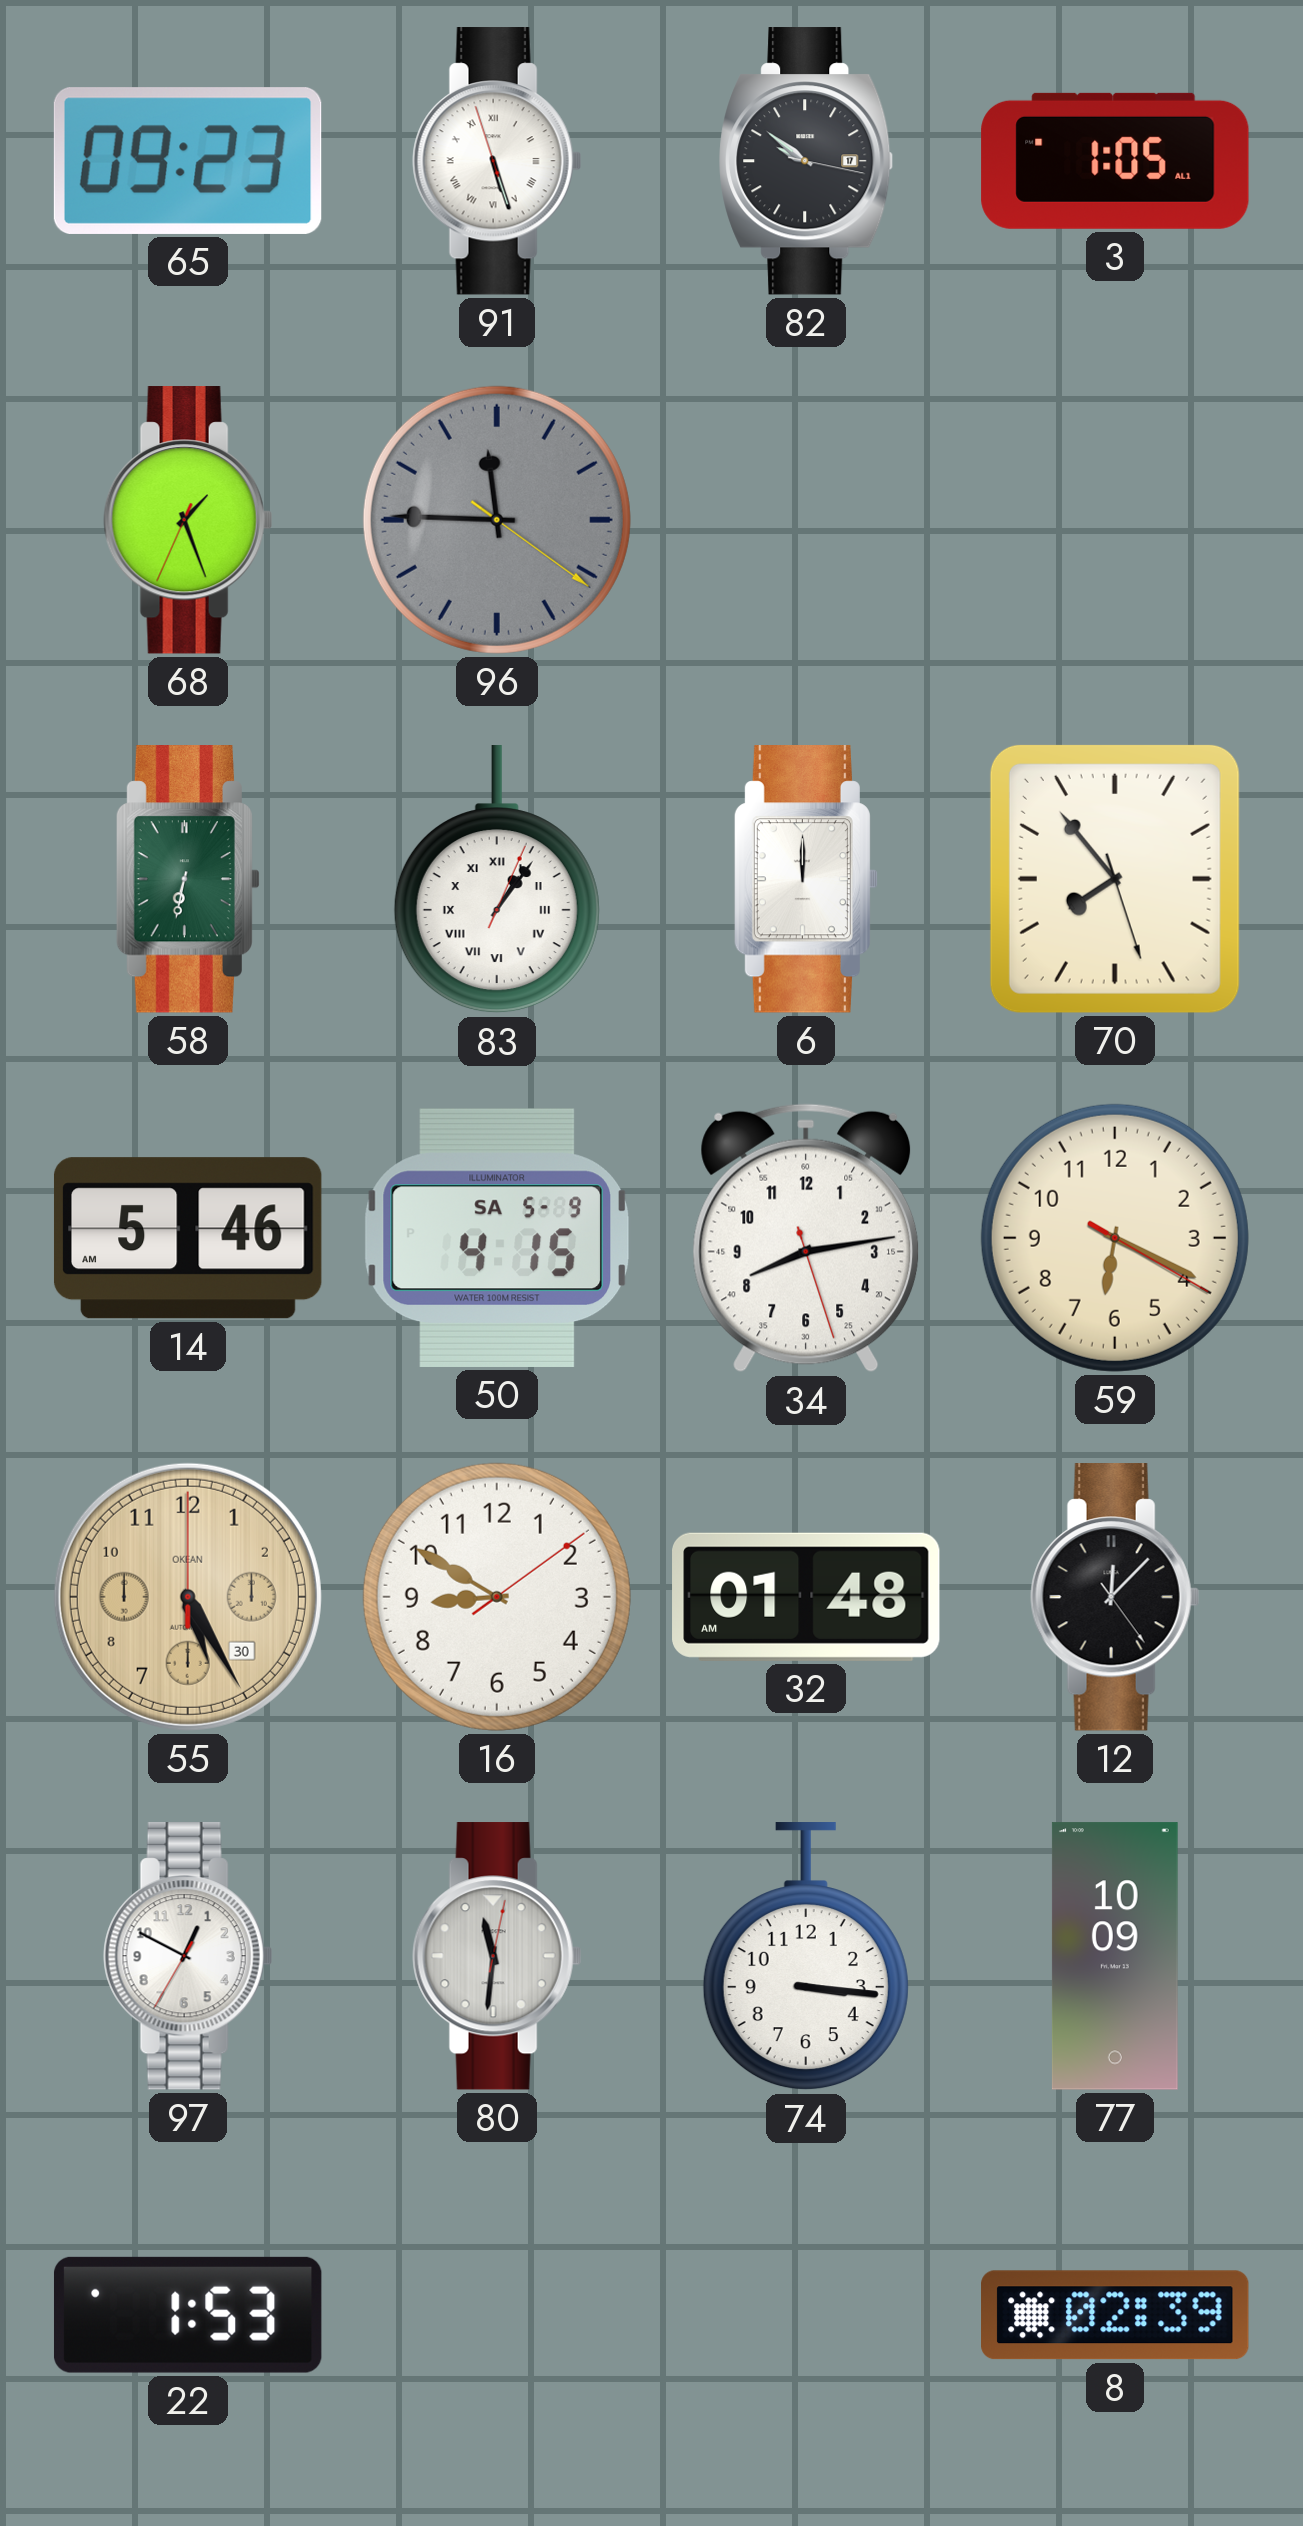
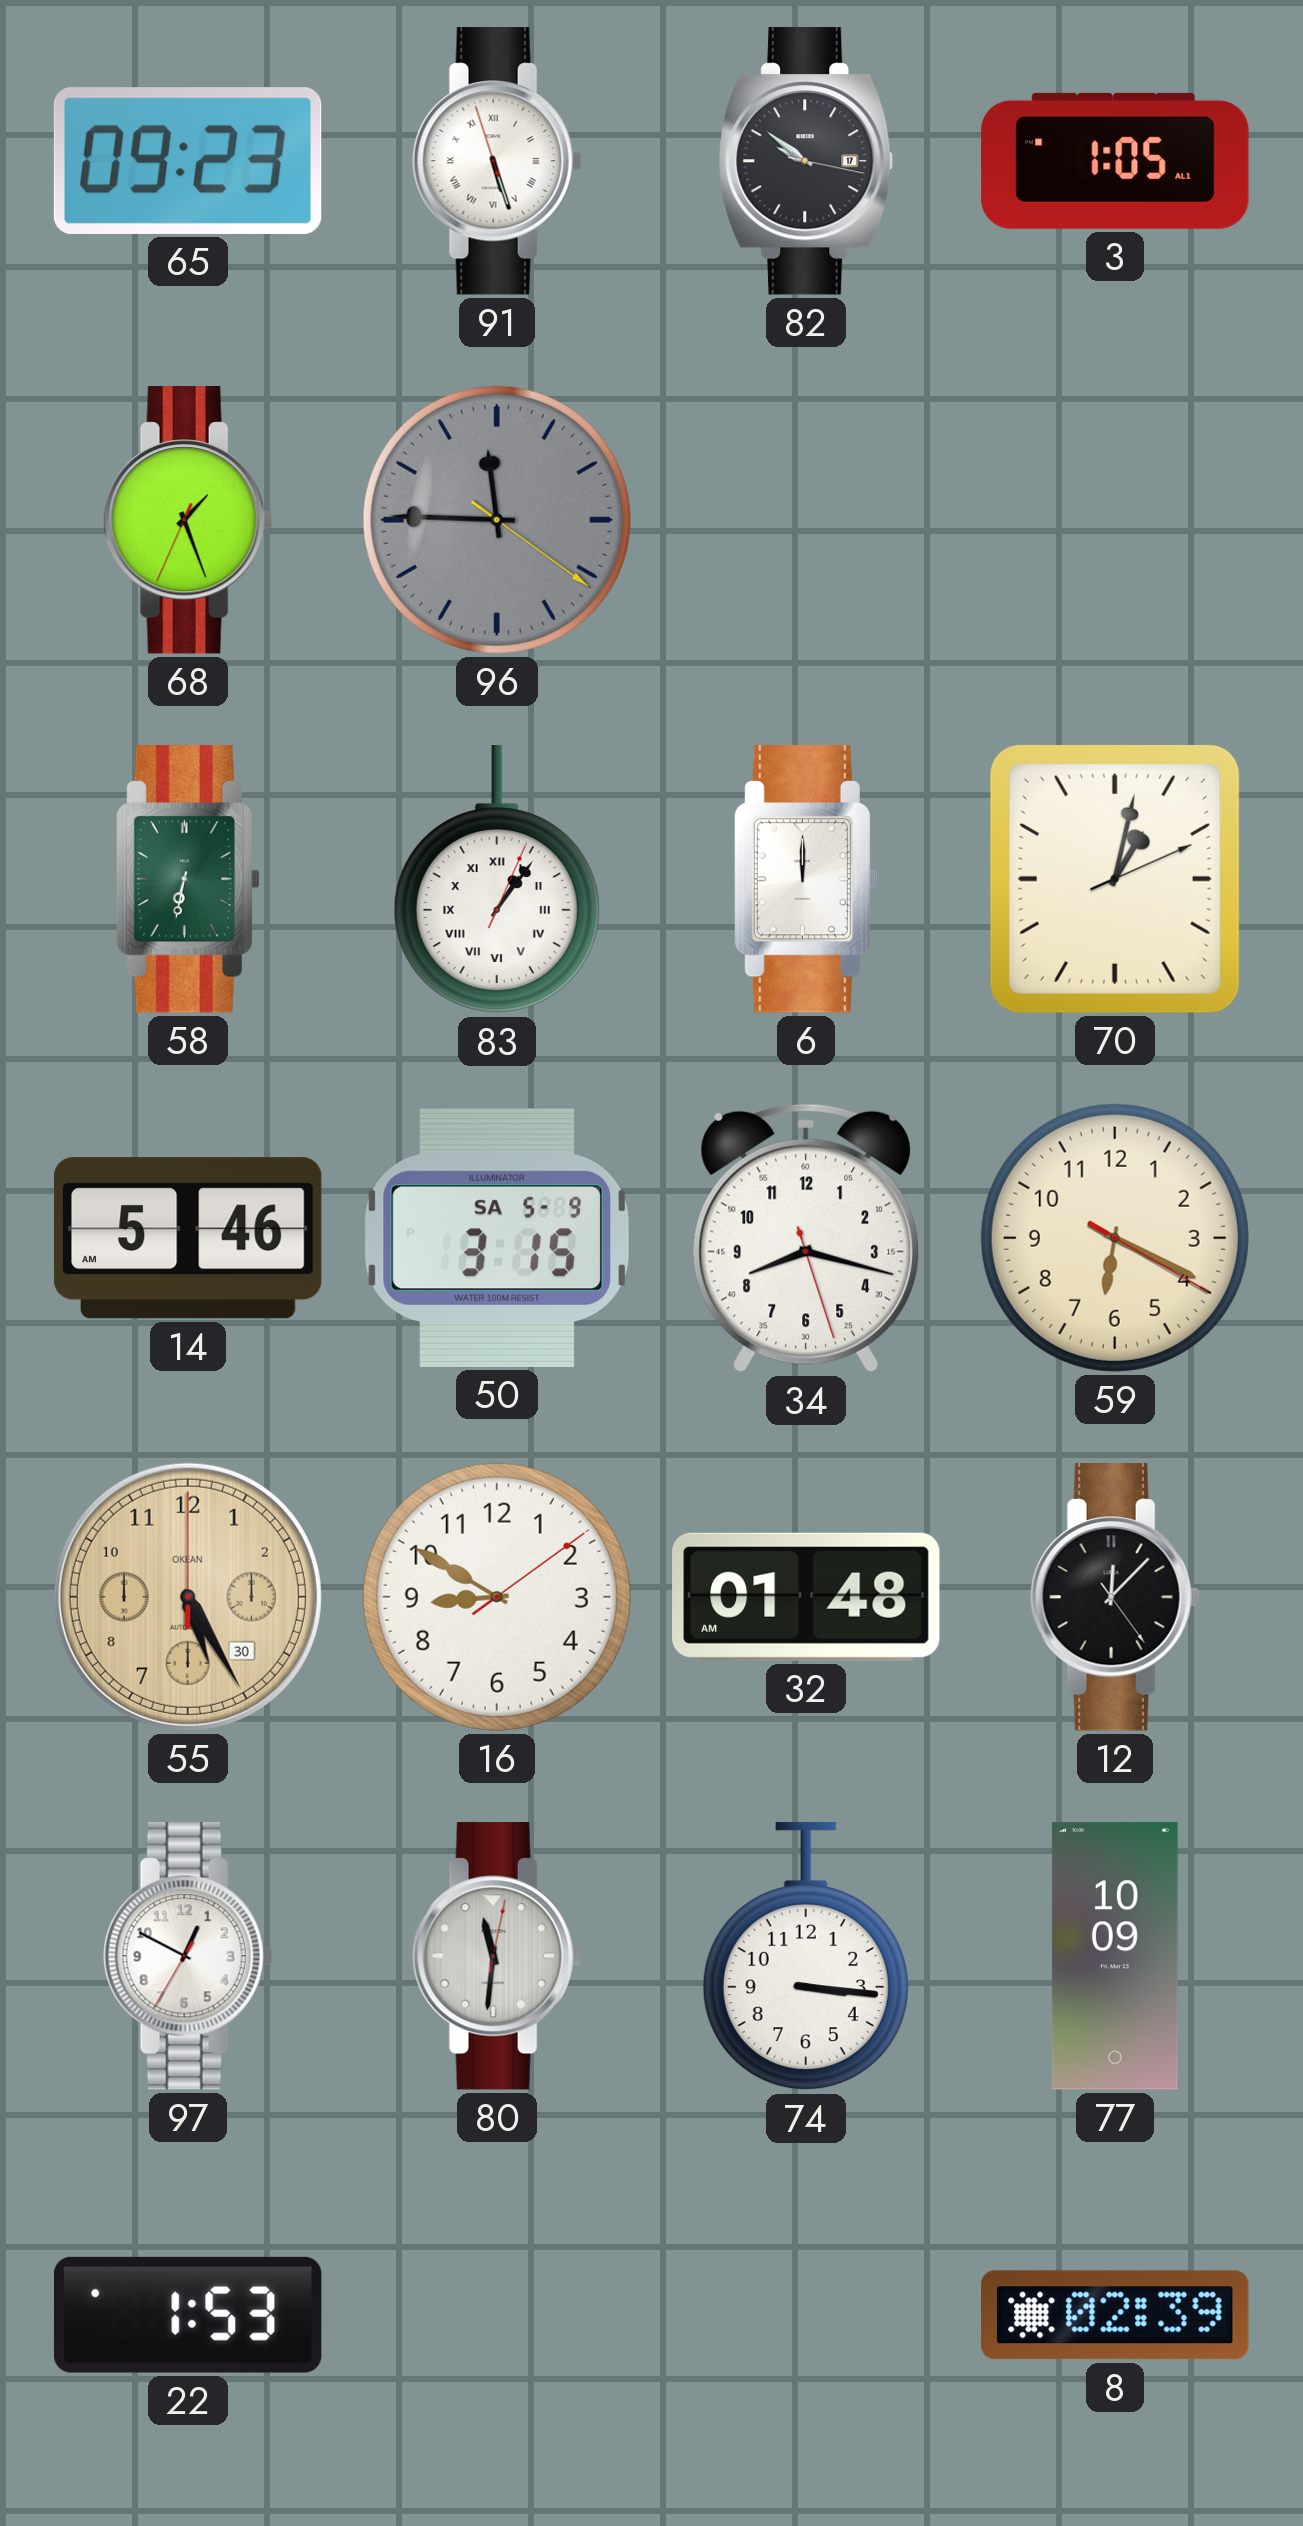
70: 7:53 -> 1:02 (1115, 879)
50: 4:15 -> 3:15 (496, 1238)
34: 8:13 -> 8:17 (806, 1238)
